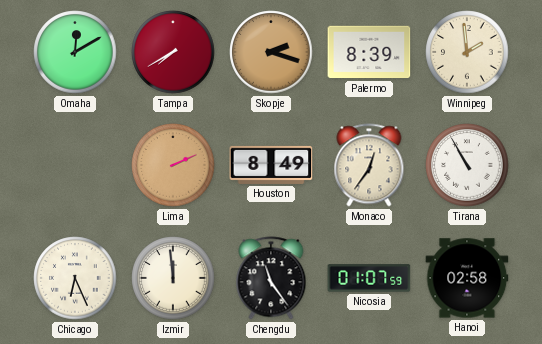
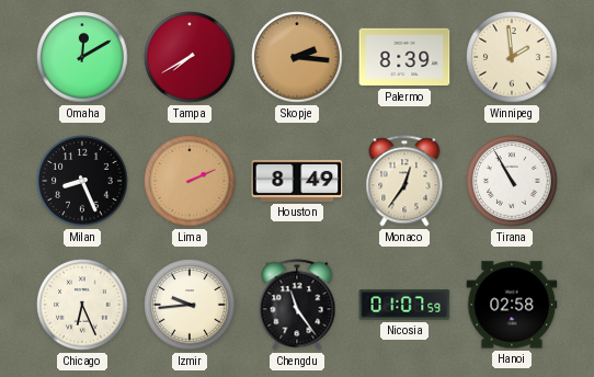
Skopje: 2:18 -> 2:16 (297, 57)
Milan: none -> 8:26 (82, 181)
Izmir: 11:59 -> 9:44 (190, 305)
